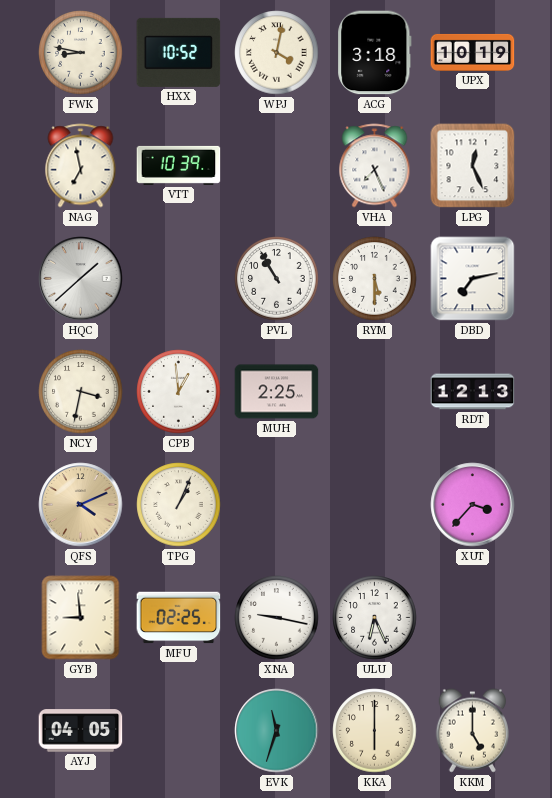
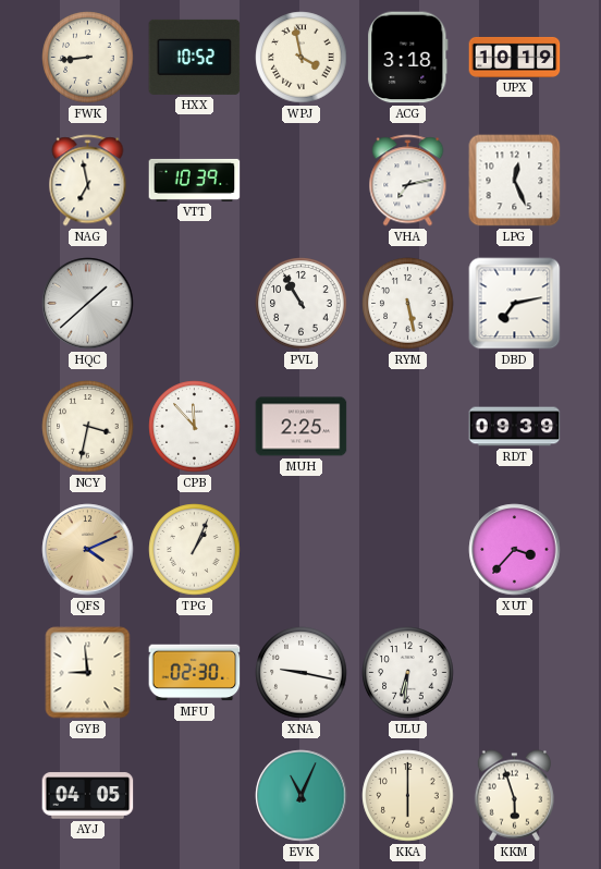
FWK: 8:47 -> 8:44 (88, 58)
WPJ: 4:02 -> 3:58 (302, 58)
VHA: 7:26 -> 7:13 (408, 181)
RYM: 5:30 -> 5:28 (408, 304)
CPB: 12:59 -> 11:53 (195, 427)
RDT: 12:13 -> 09:39 (515, 427)
MFU: 02:25 -> 02:30 (195, 673)
ULU: 6:26 -> 6:31 (408, 673)
EVK: 11:33 -> 11:04 (302, 796)
KKM: 5:00 -> 5:57 (514, 796)
